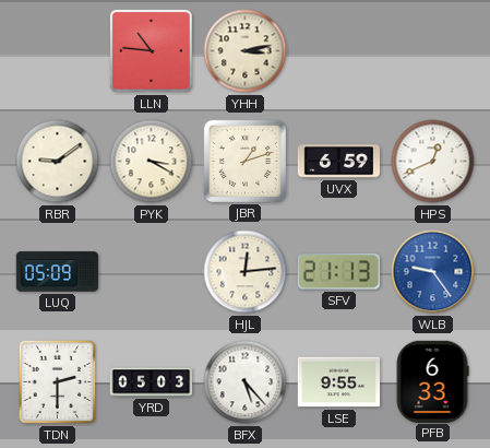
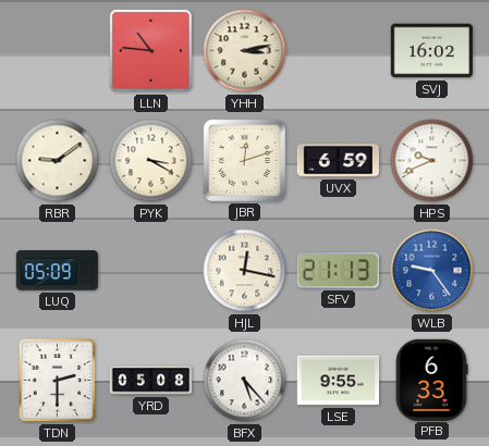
SVJ: none -> 16:02 (431, 51)
JBR: 1:12 -> 12:12 (244, 160)
HPS: 12:41 -> 9:41 (432, 161)
HJL: 12:14 -> 12:17 (245, 271)
YRD: 05:03 -> 05:08 (151, 381)
